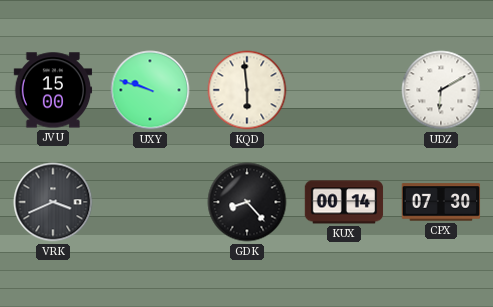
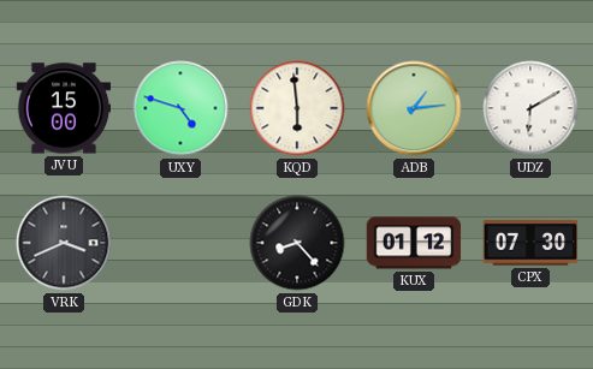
UXY: 9:48 -> 4:48 (180, 108)
ADB: none -> 1:14 (414, 108)
KUX: 00:14 -> 01:12 (414, 243)
